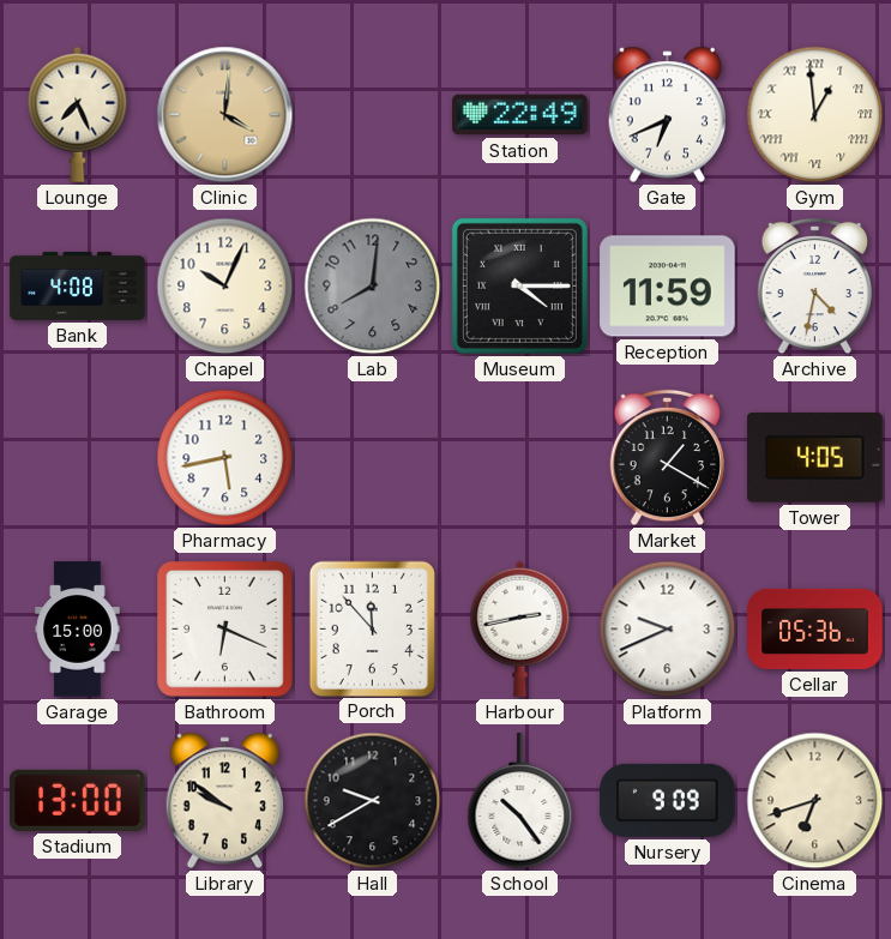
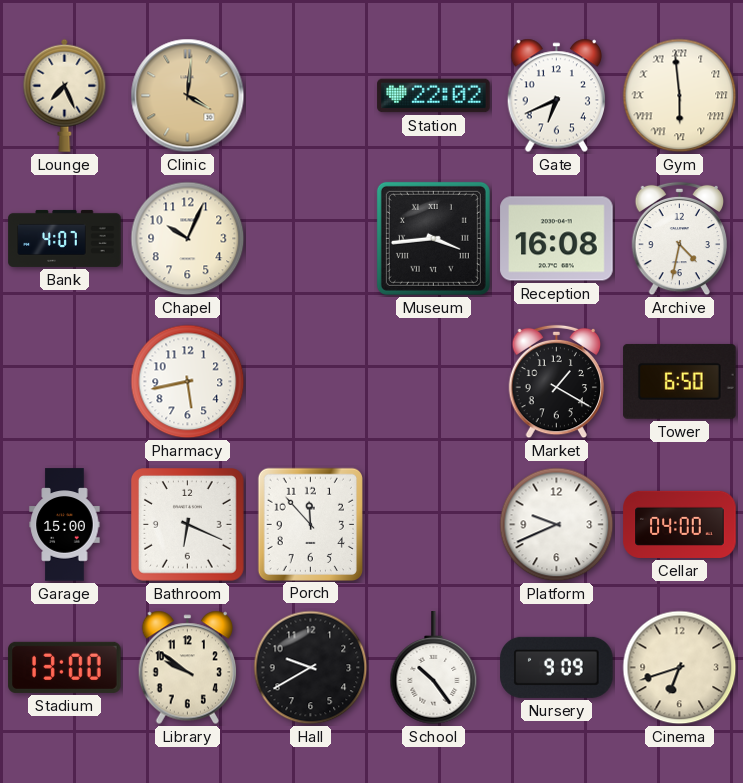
Station: 22:49 -> 22:02 (434, 96)
Gym: 12:59 -> 5:59 (680, 96)
Bank: 4:08 -> 4:07 (65, 238)
Lab: 8:01 -> none (373, 287)
Museum: 4:15 -> 3:44 (433, 238)
Reception: 11:59 -> 16:08 (557, 239)
Tower: 4:05 -> 6:50 (680, 381)
Harbour: 2:43 -> none (520, 628)
Cellar: 05:36 -> 04:00 (680, 524)
